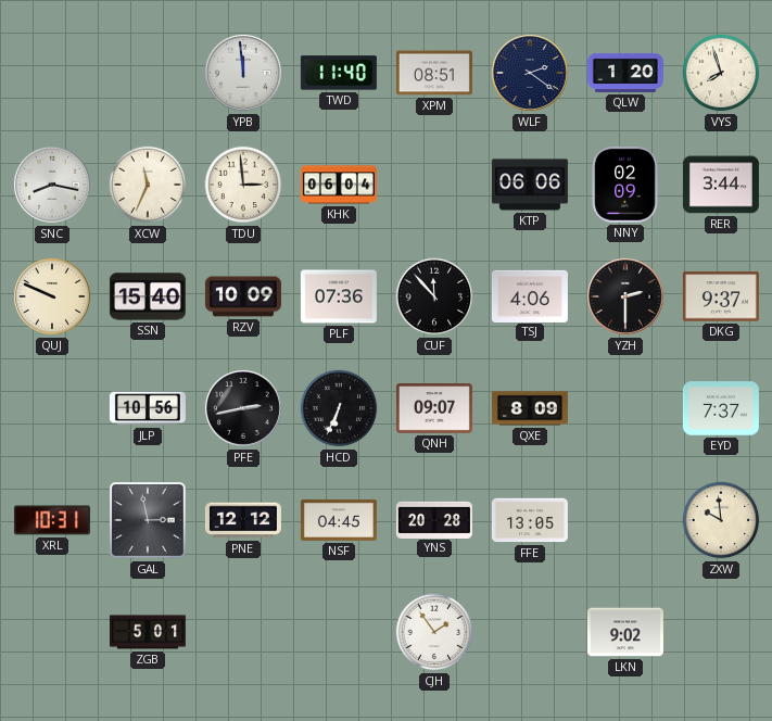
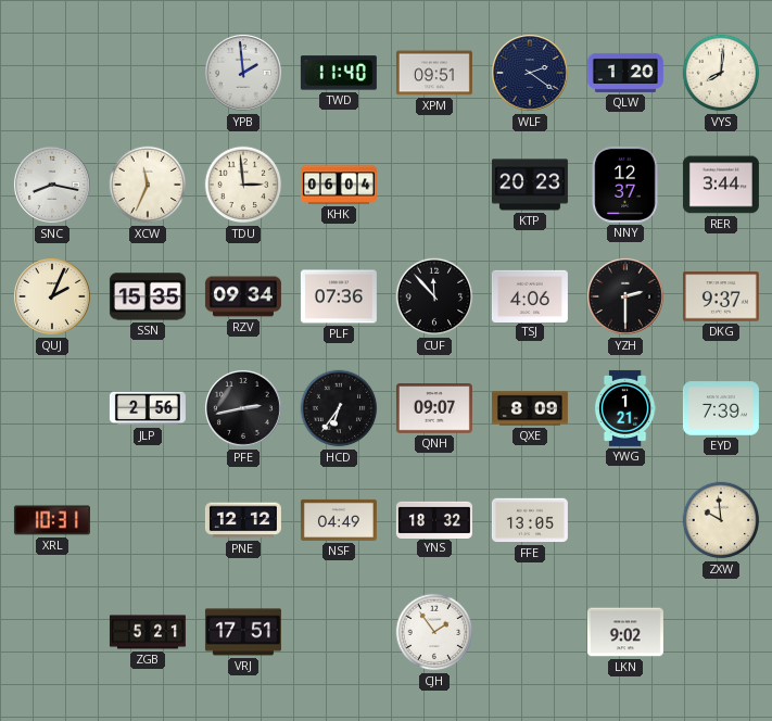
YPB: 11:59 -> 1:59 (243, 73)
XPM: 08:51 -> 09:51 (434, 73)
VYS: 7:57 -> 8:01 (721, 73)
KTP: 06:06 -> 20:23 (530, 185)
NNY: 02:09 -> 12:37 (625, 185)
QUJ: 9:49 -> 2:04 (52, 296)
SSN: 15:40 -> 15:35 (148, 296)
RZV: 10:09 -> 09:34 (243, 296)
JLP: 10:56 -> 2:56 (148, 408)
HCD: 6:34 -> 6:36 (339, 408)
YWG: none -> 1:21 (625, 408)
EYD: 7:37 -> 7:39 (721, 408)
GAL: 2:58 -> none (149, 521)
NSF: 04:45 -> 04:49 (339, 520)
YNS: 20:28 -> 18:32 (434, 519)
ZGB: 5:01 -> 5:21 (148, 632)
VRJ: none -> 17:51 (243, 632)
